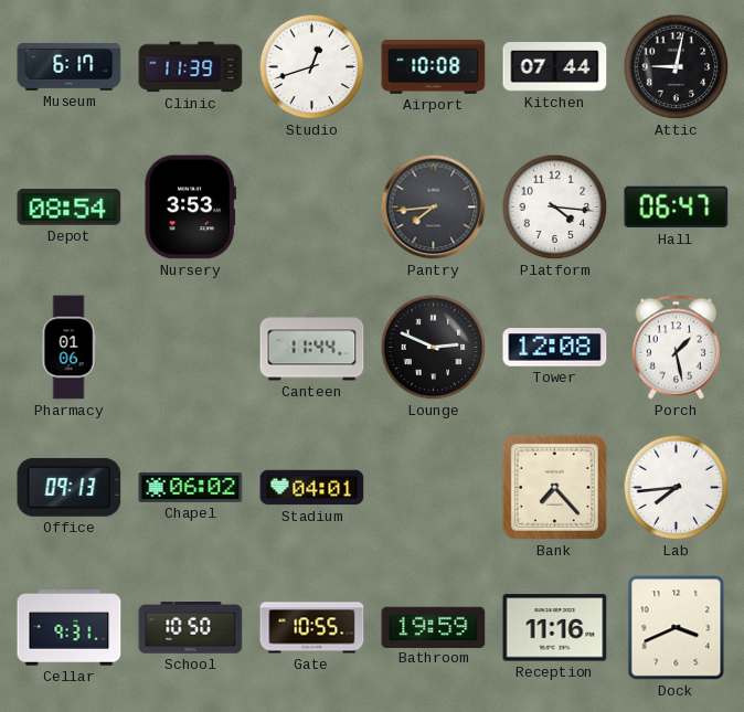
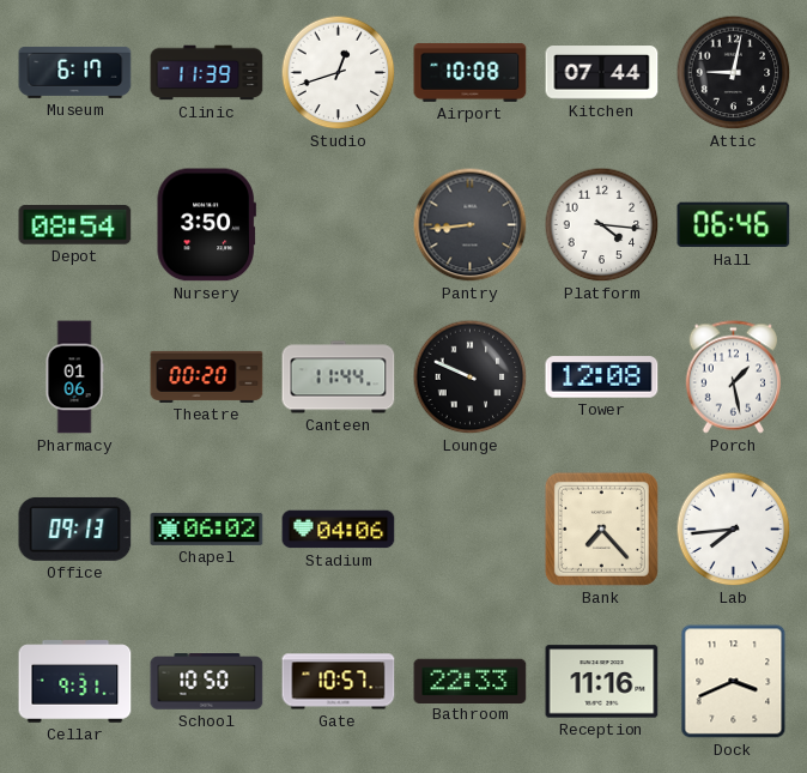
Nursery: 3:53 -> 3:50 (206, 225)
Pantry: 7:44 -> 8:44 (471, 225)
Hall: 06:47 -> 06:46 (734, 225)
Theatre: none -> 00:20 (207, 376)
Lounge: 2:49 -> 9:49 (471, 378)
Stadium: 04:01 -> 04:06 (339, 530)
Gate: 10:55 -> 10:57 (339, 682)
Bathroom: 19:59 -> 22:33 (471, 681)
